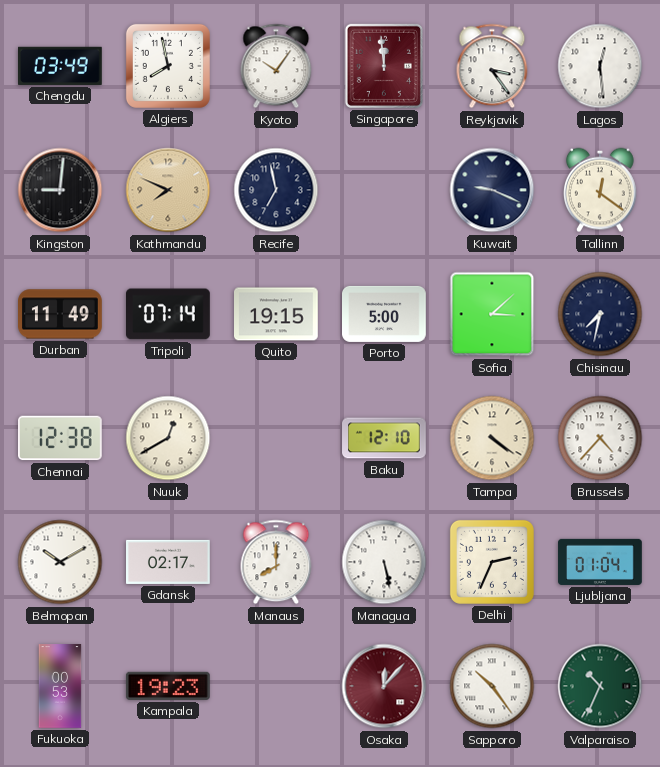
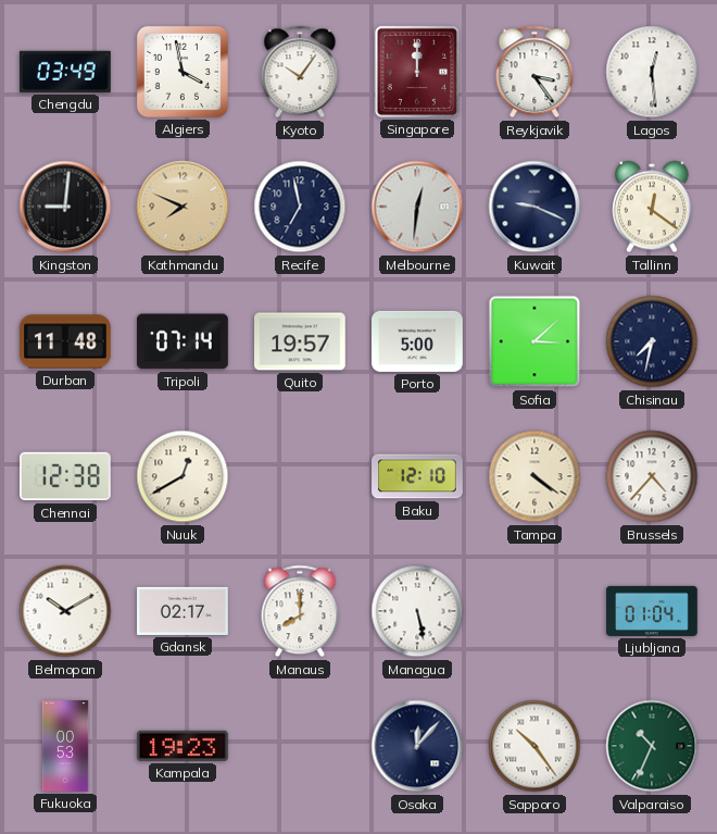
Algiers: 7:58 -> 3:58 (183, 72)
Singapore: 11:59 -> 12:00 (417, 72)
Melbourne: none -> 12:31 (417, 207)
Durban: 11:49 -> 11:48 (66, 341)
Quito: 19:15 -> 19:57 (301, 341)
Delhi: 2:34 -> none (492, 562)
Osaka dial: burgundy -> navy (417, 746)
